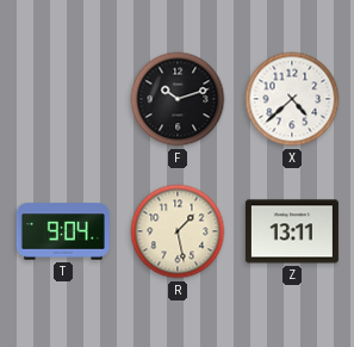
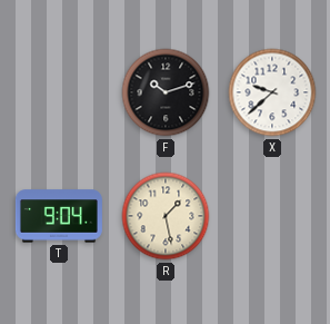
X: 4:38 -> 9:38 (272, 92)
Z: 13:11 -> none (292, 231)
